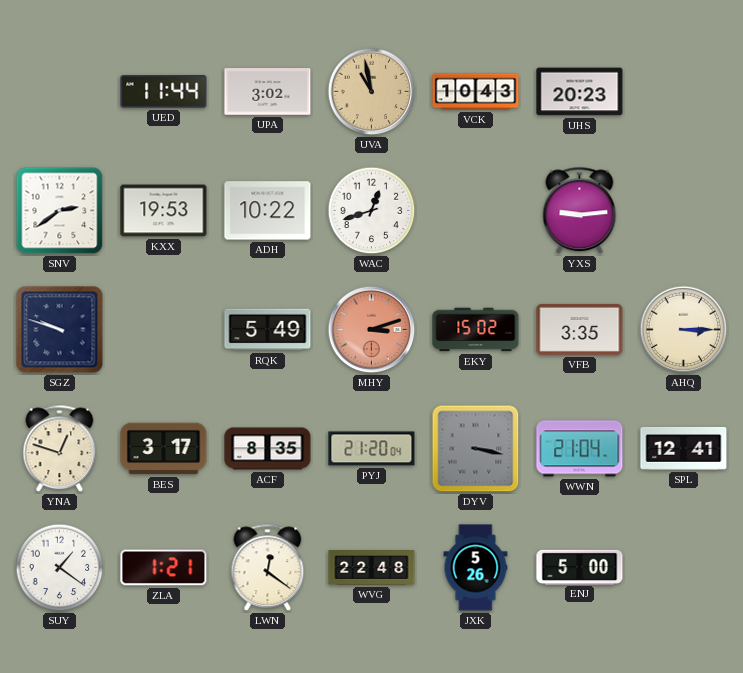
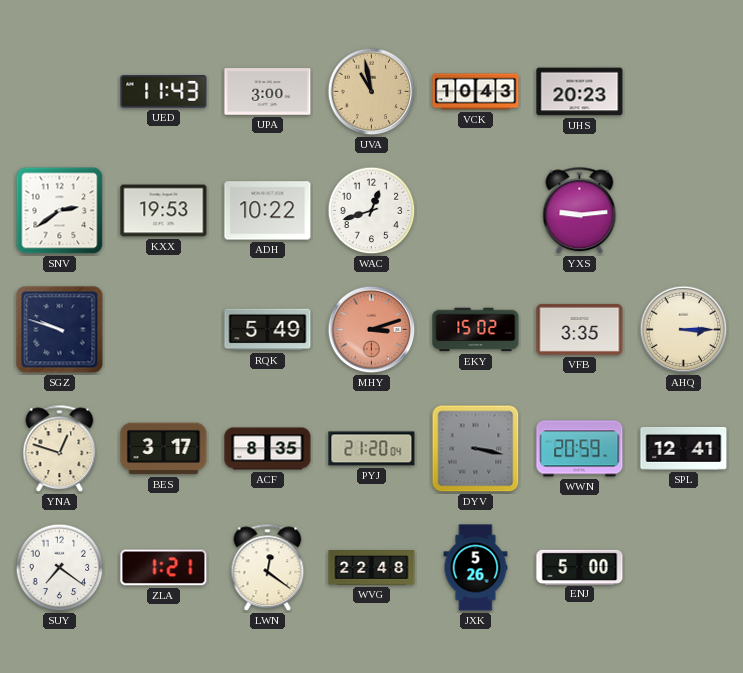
UED: 11:44 -> 11:43 (164, 92)
UPA: 3:02 -> 3:00 (268, 92)
WWN: 21:04 -> 20:59 (580, 449)
SUY: 1:21 -> 7:21 (60, 568)
